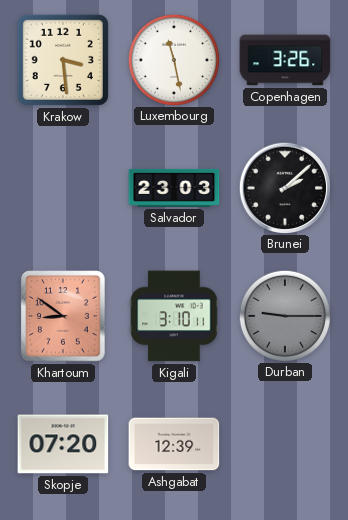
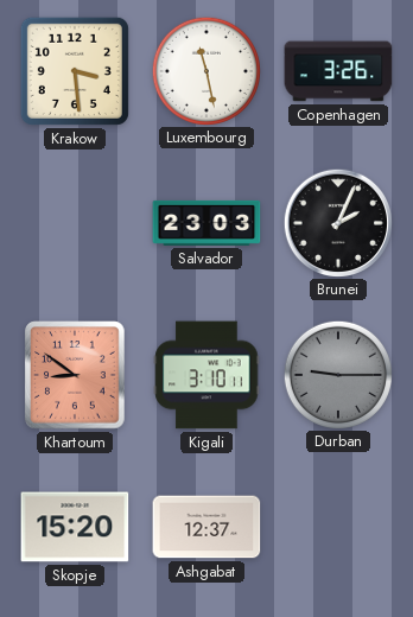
Brunei: 2:08 -> 2:04 (337, 222)
Skopje: 07:20 -> 15:20 (75, 527)
Ashgabat: 12:39 -> 12:37 (206, 527)
